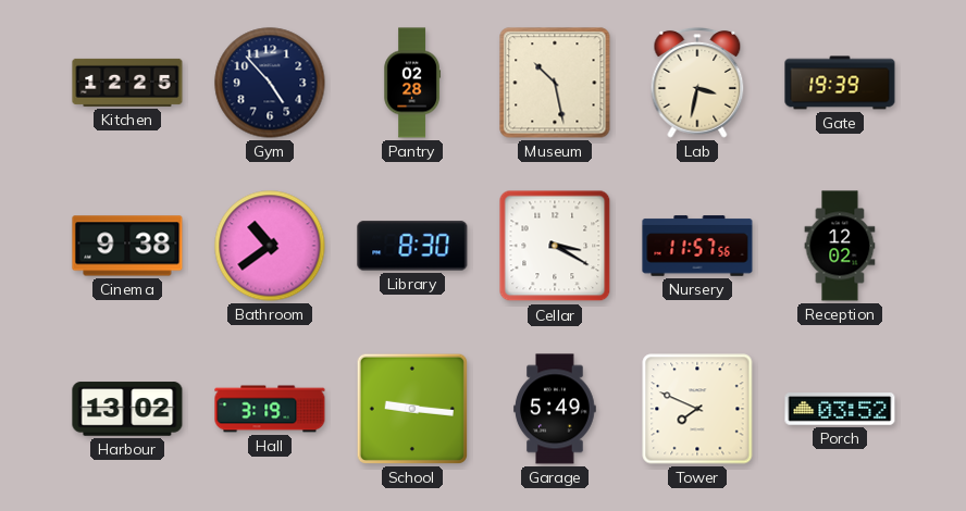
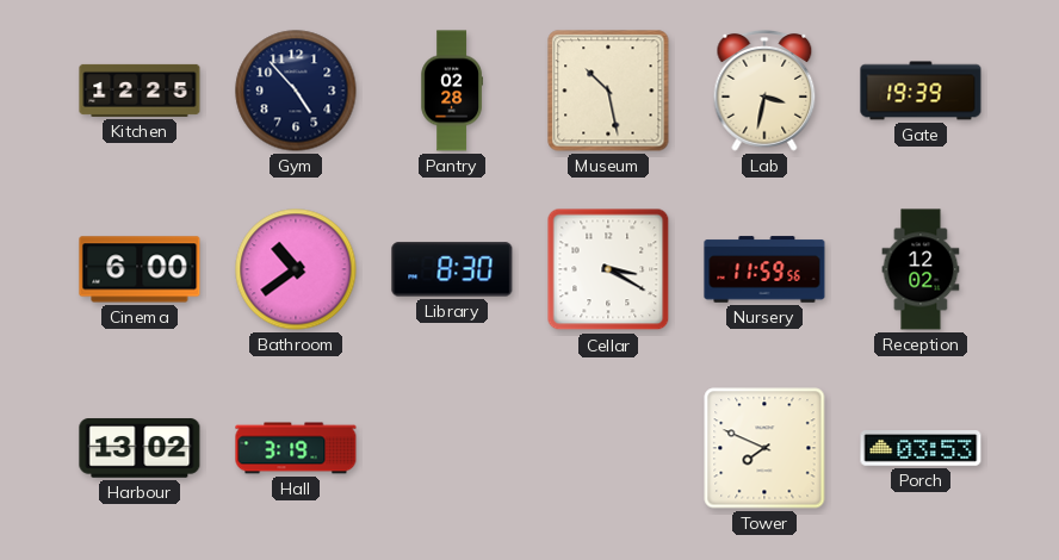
Cinema: 9:38 -> 6:00 (140, 269)
Nursery: 11:57 -> 11:59 (764, 269)
School: 9:16 -> none (412, 409)
Garage: 5:49 -> none (555, 409)
Porch: 03:52 -> 03:53 (921, 448)
